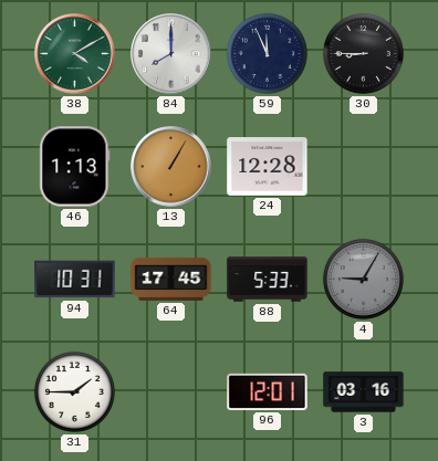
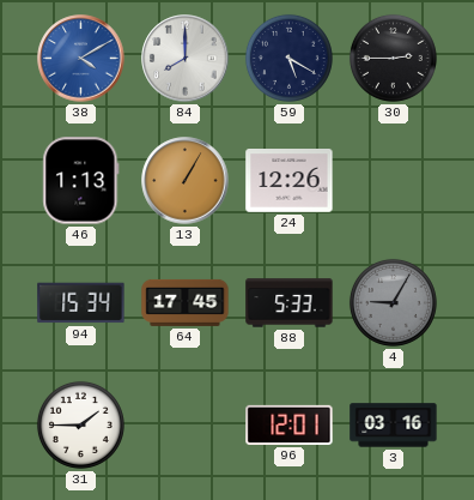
38 dial: green -> blue (81, 59)
59: 11:56 -> 5:20 (288, 58)
30: 8:45 -> 2:45 (393, 58)
24: 12:28 -> 12:26 (290, 181)
94: 10:31 -> 15:34 (81, 303)
